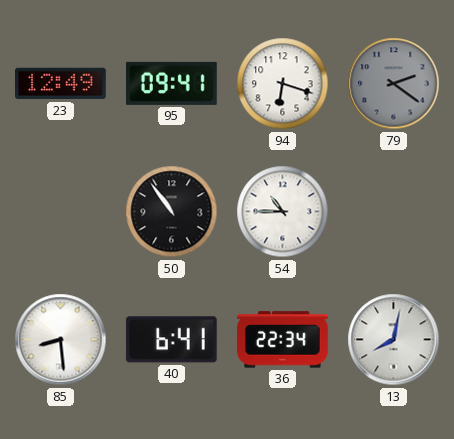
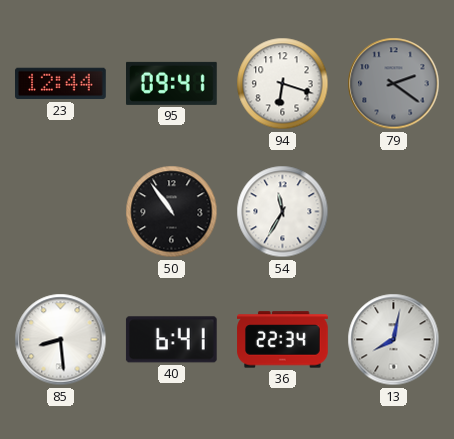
23: 12:49 -> 12:44 (61, 84)
54: 10:45 -> 11:35 (283, 212)
